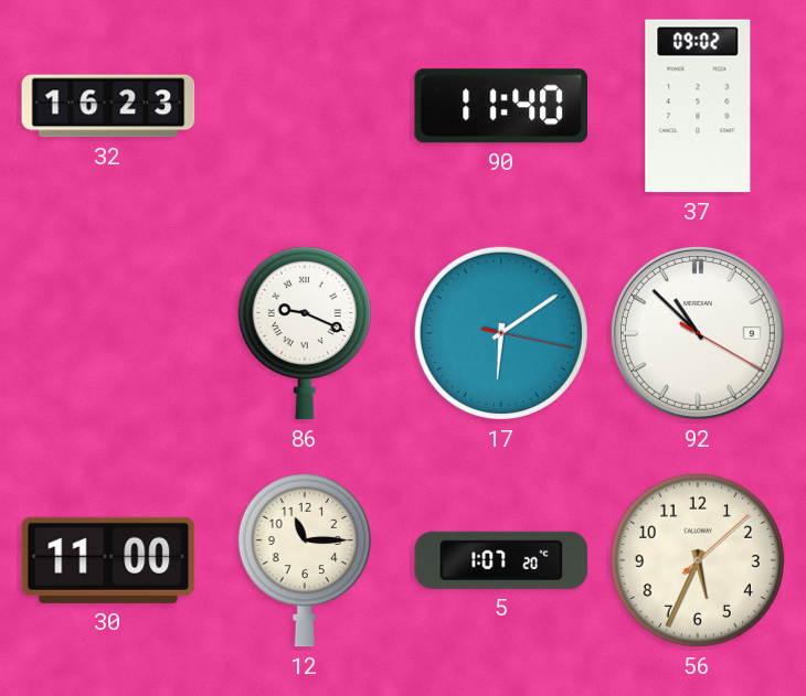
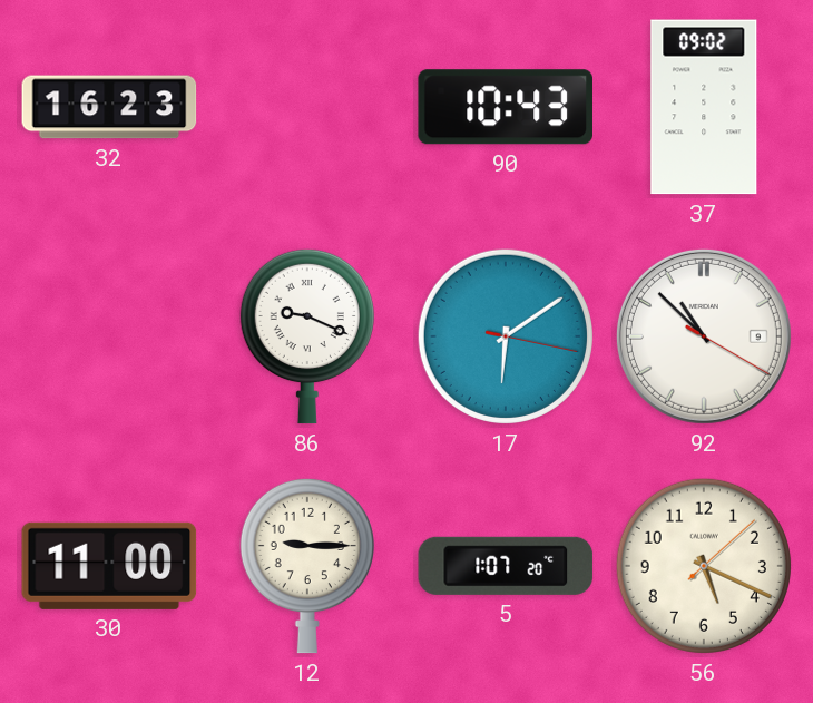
90: 11:40 -> 10:43 (505, 107)
12: 11:15 -> 9:15 (307, 566)
56: 5:34 -> 5:19 (704, 566)
